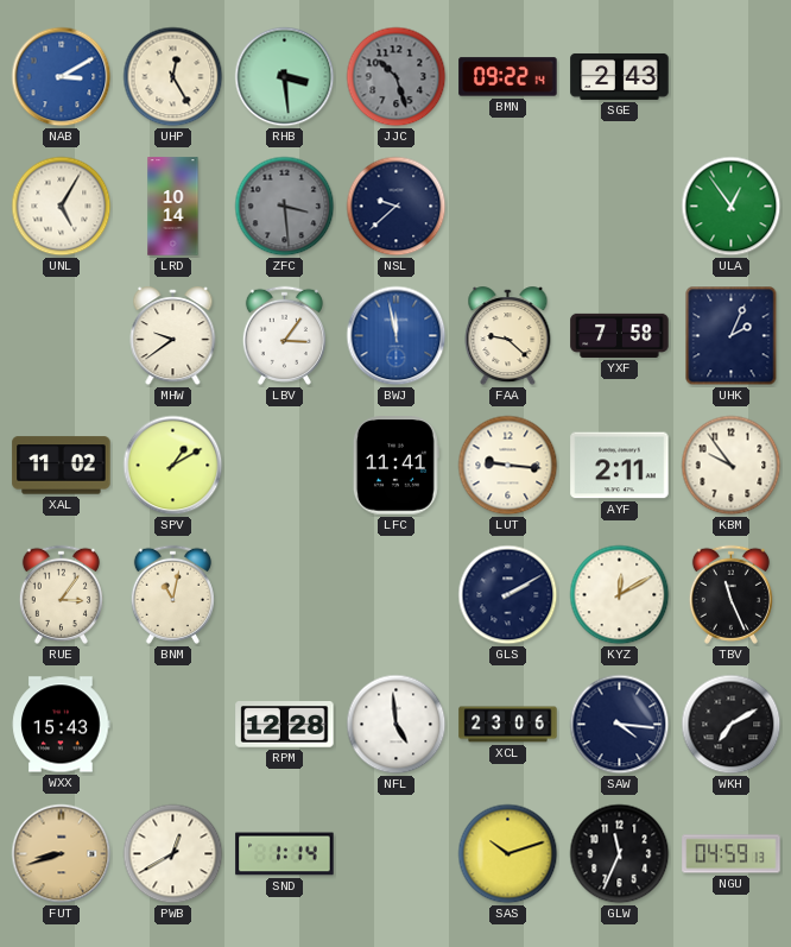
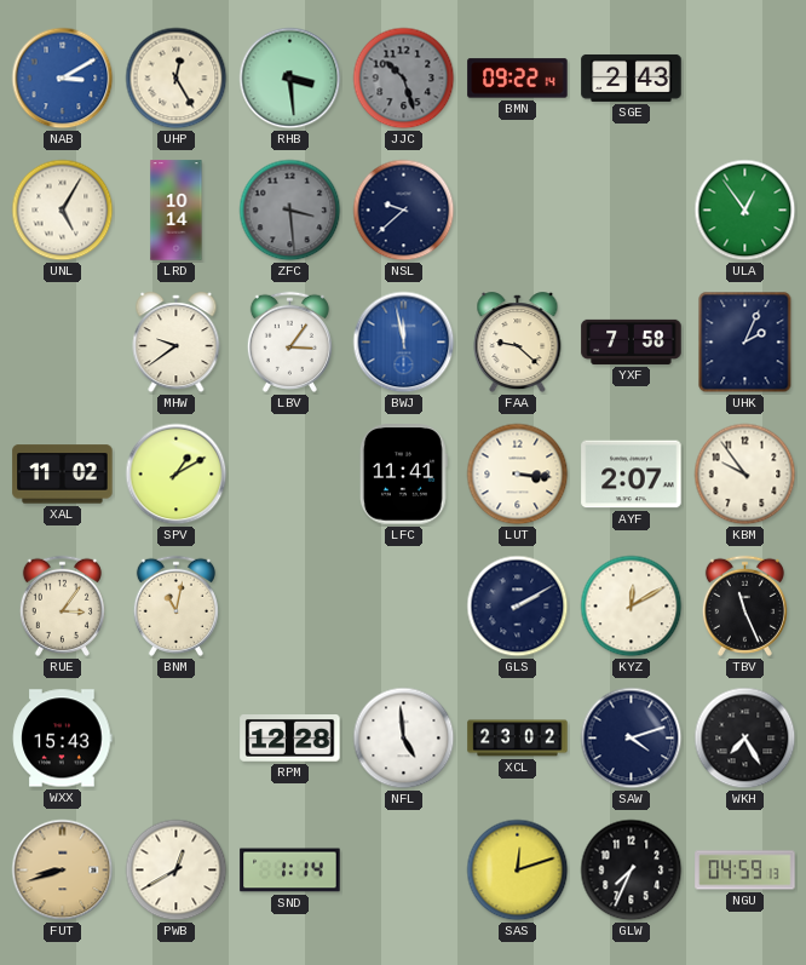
LUT: 9:16 -> 3:16 (518, 475)
AYF: 2:11 -> 2:07 (632, 475)
XCL: 23:06 -> 23:02 (518, 739)
SAW: 4:16 -> 4:12 (632, 739)
WKH: 7:10 -> 7:25 (745, 739)
SAS: 10:12 -> 12:12 (518, 871)
GLW: 11:34 -> 7:34 (632, 871)
